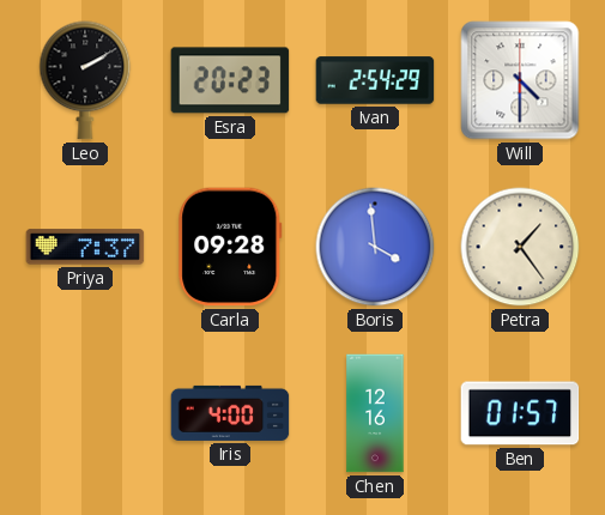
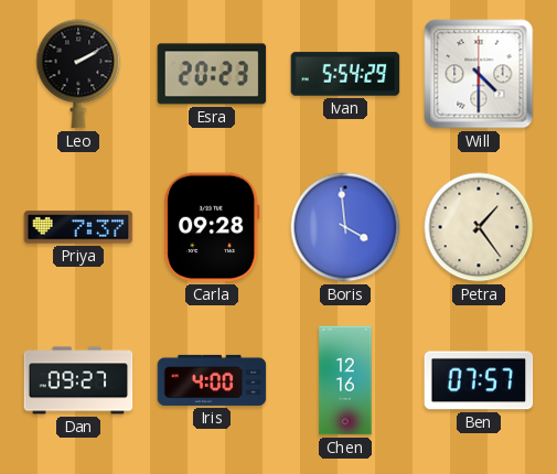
Ivan: 2:54 -> 5:54 (345, 74)
Dan: none -> 09:27 (78, 380)
Ben: 01:57 -> 07:57 (479, 380)
